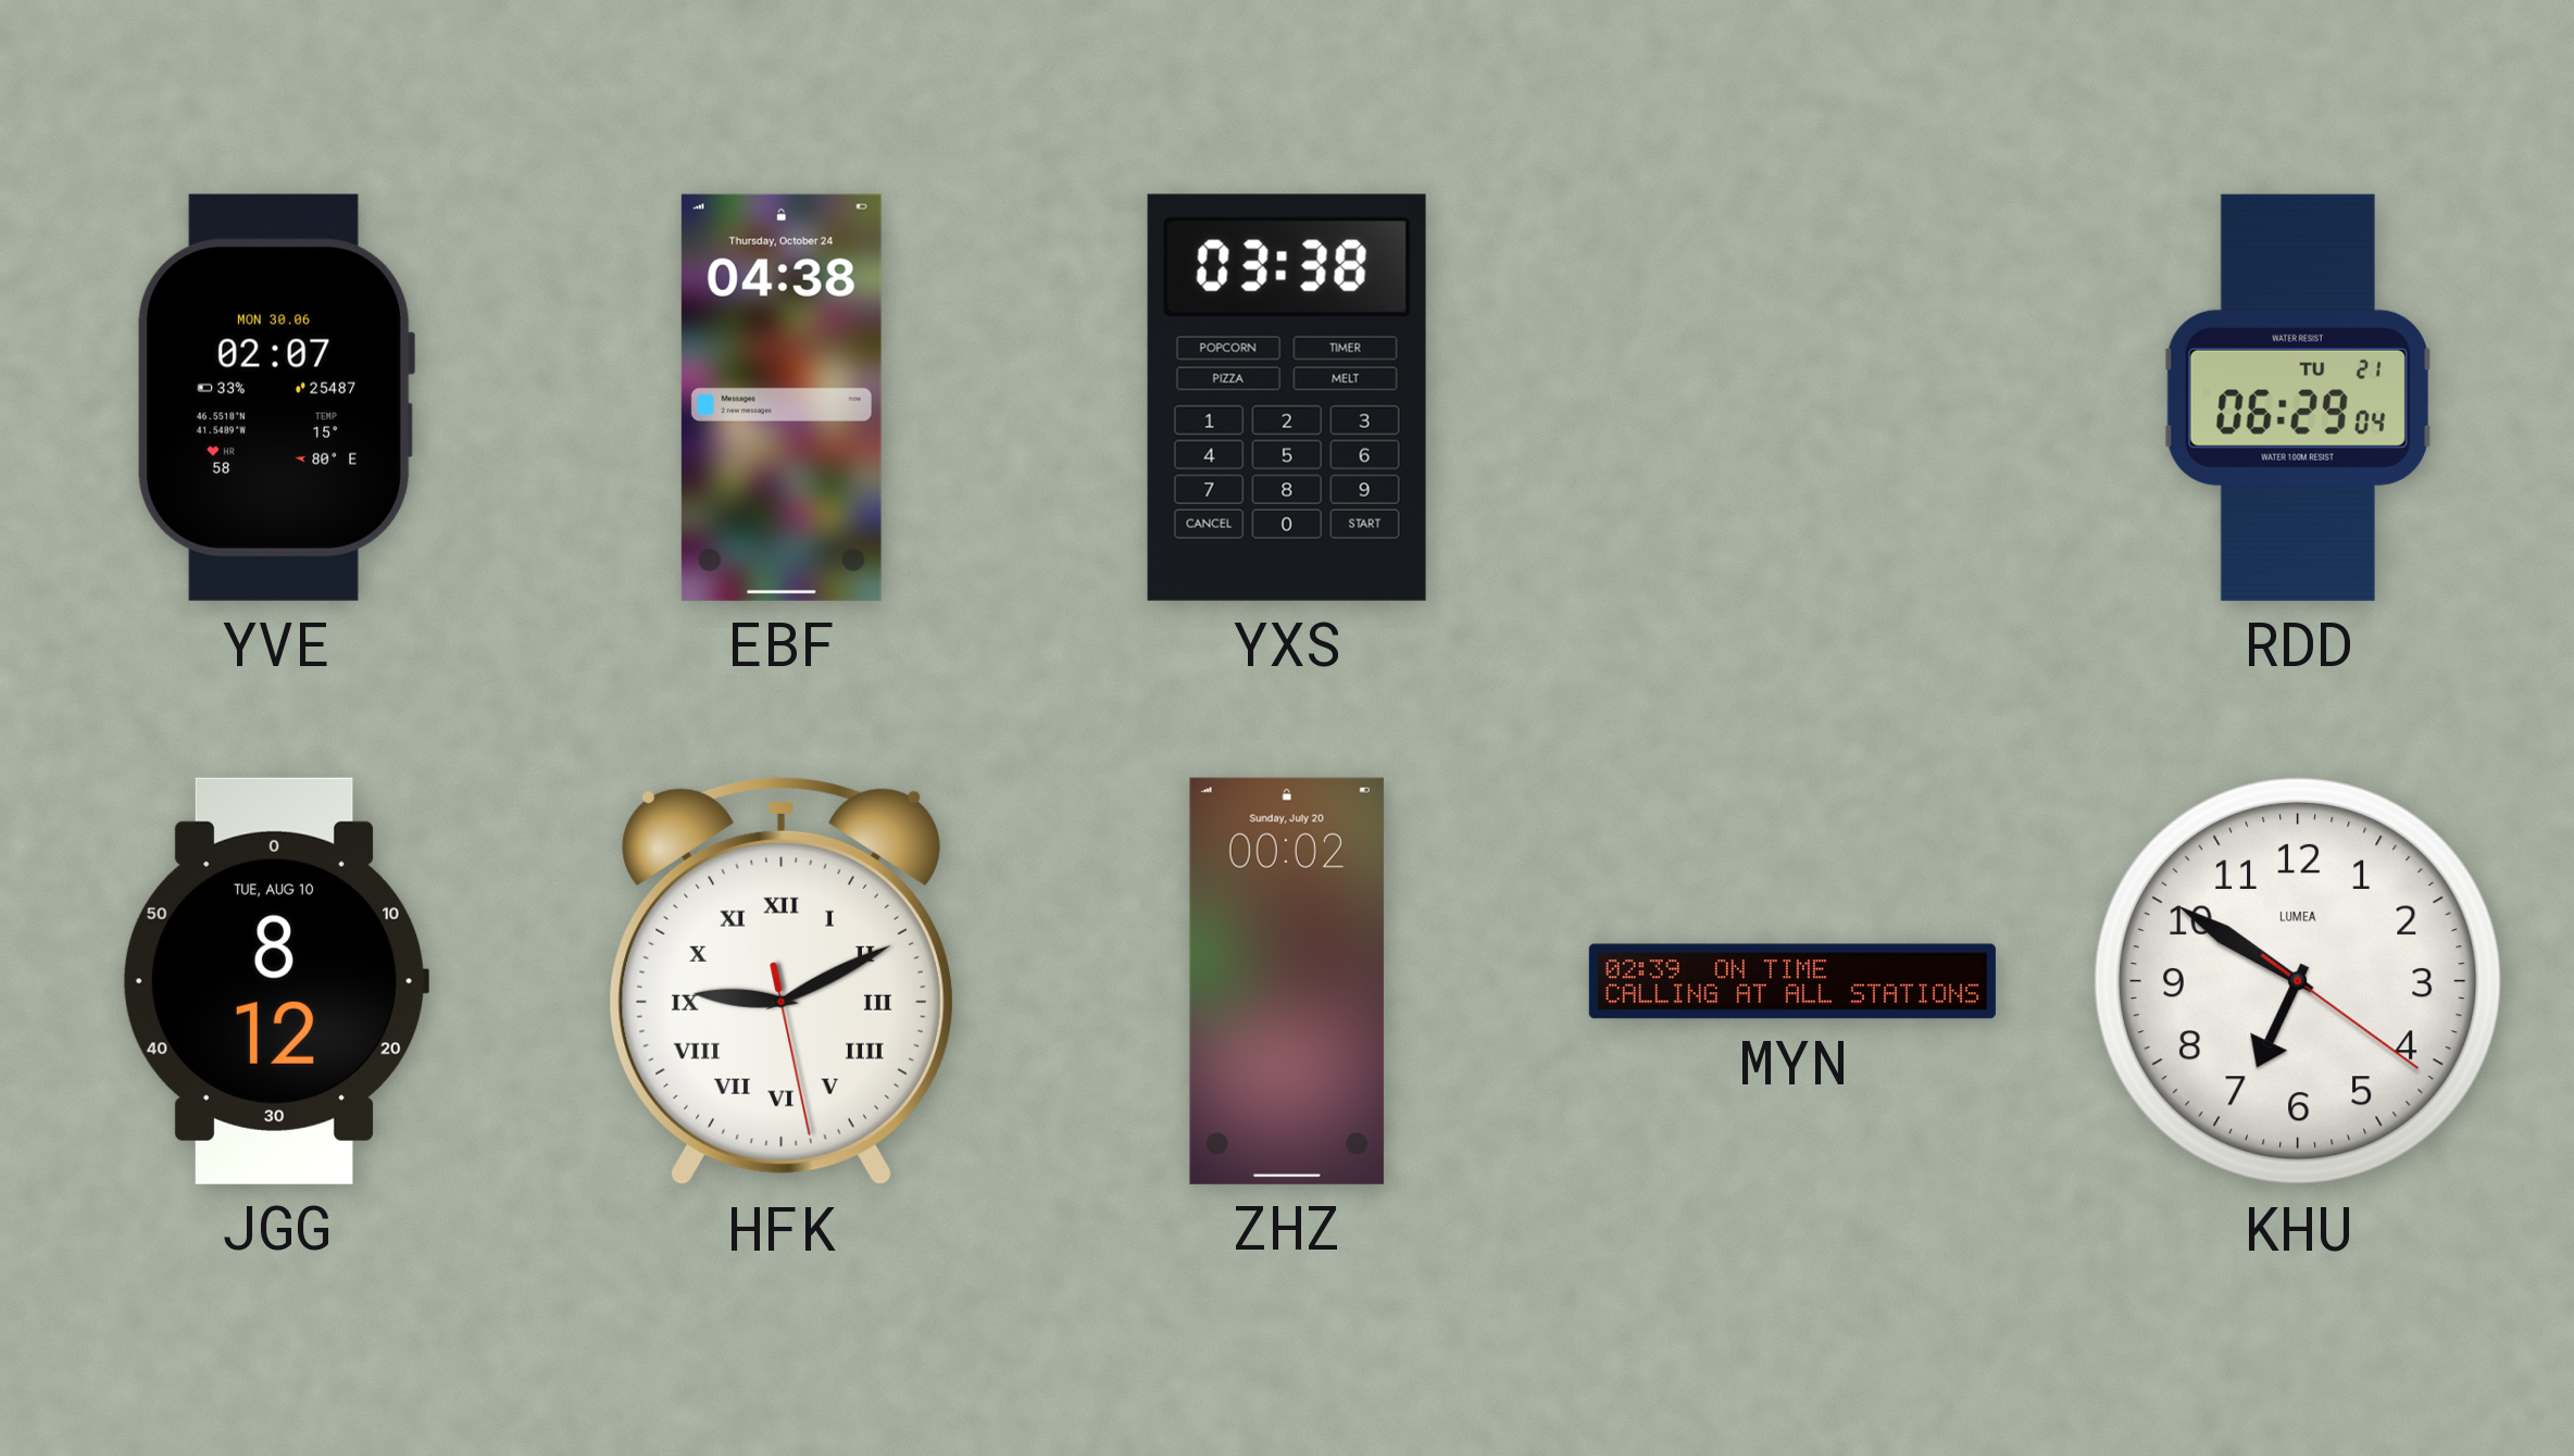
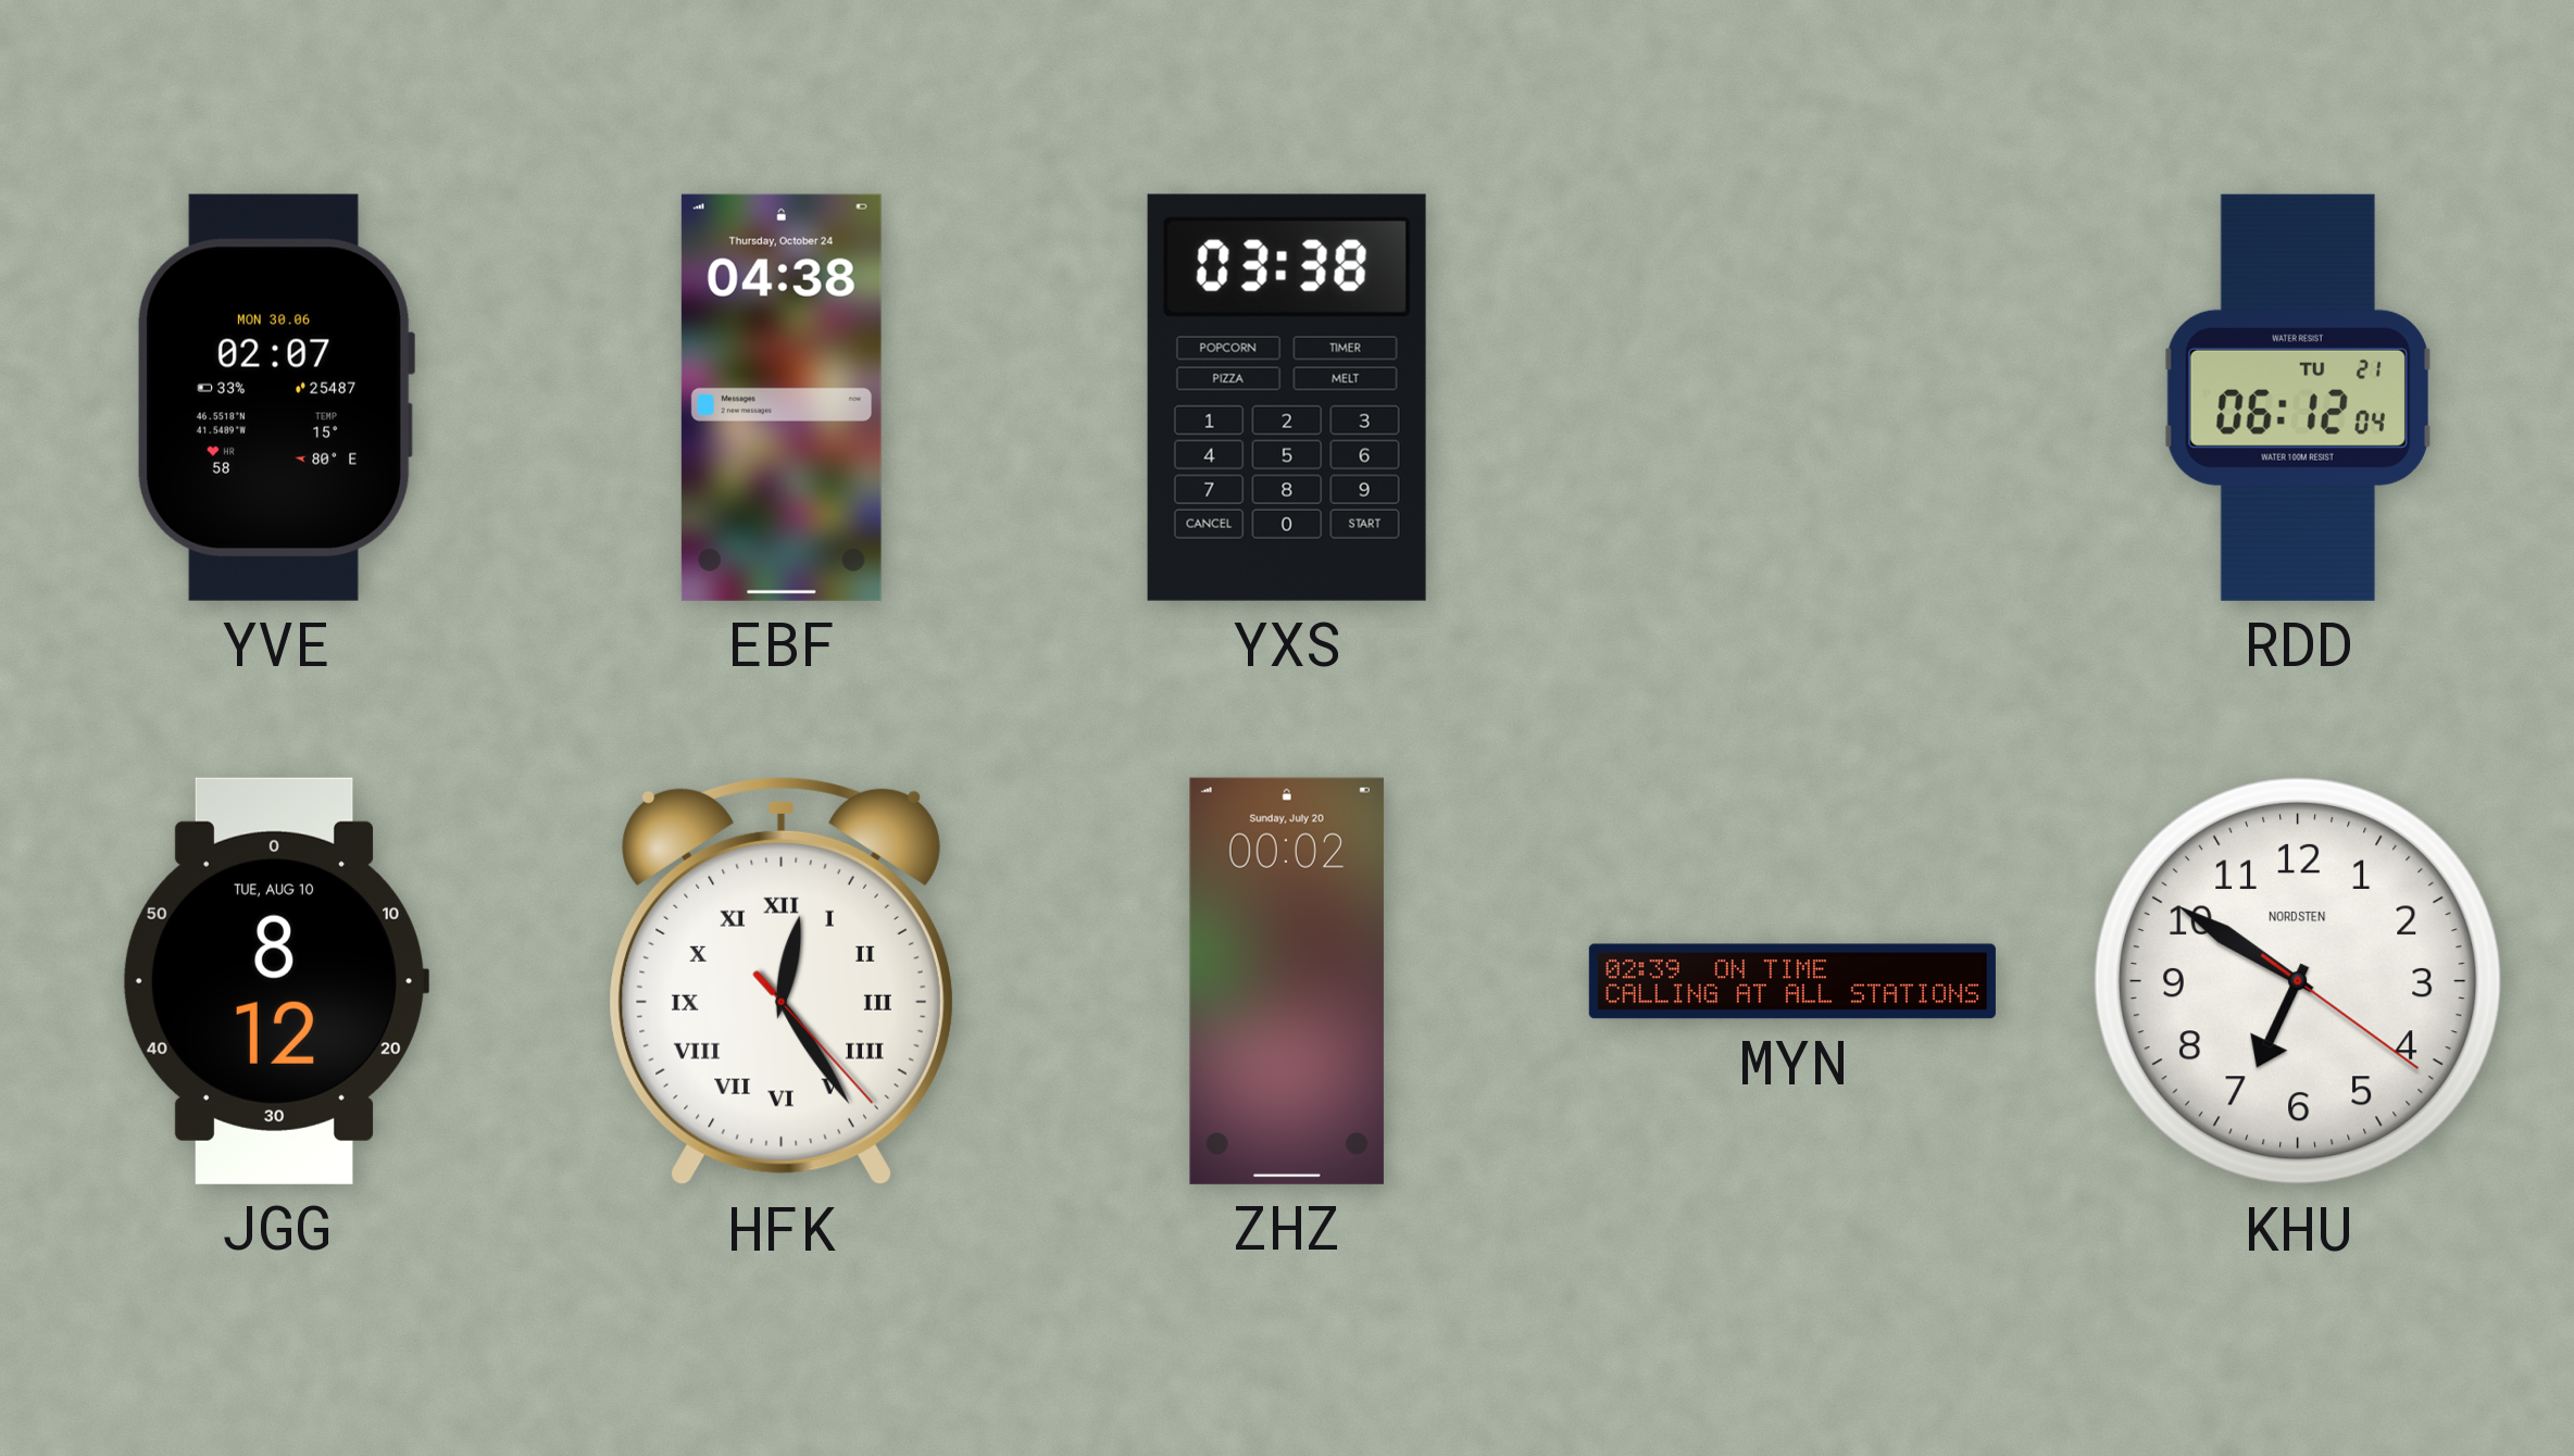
RDD: 06:29 -> 06:12 (2298, 398)
HFK: 9:10 -> 12:24 (782, 981)
KHU brand: LUMEA -> NORDSTEN (2298, 981)
